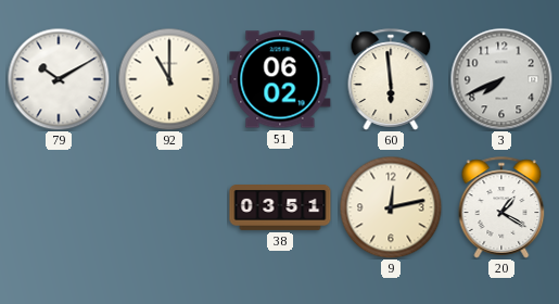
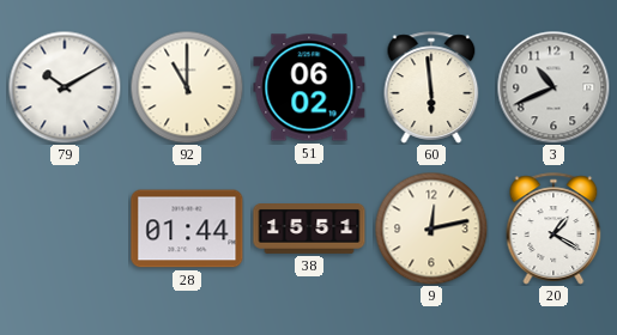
3: 7:41 -> 10:41 (554, 87)
28: none -> 01:44 (187, 229)
38: 03:51 -> 15:51 (309, 230)
